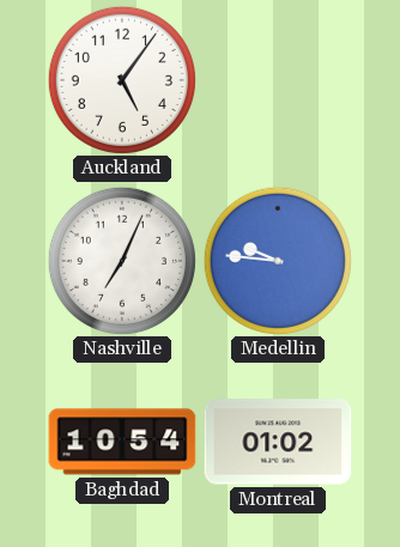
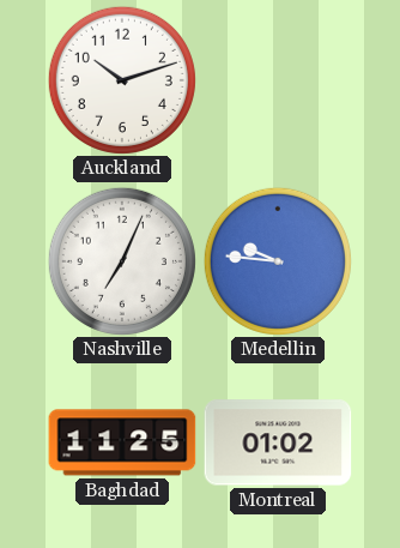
Auckland: 5:06 -> 10:12 (122, 80)
Baghdad: 10:54 -> 11:25 (122, 442)
